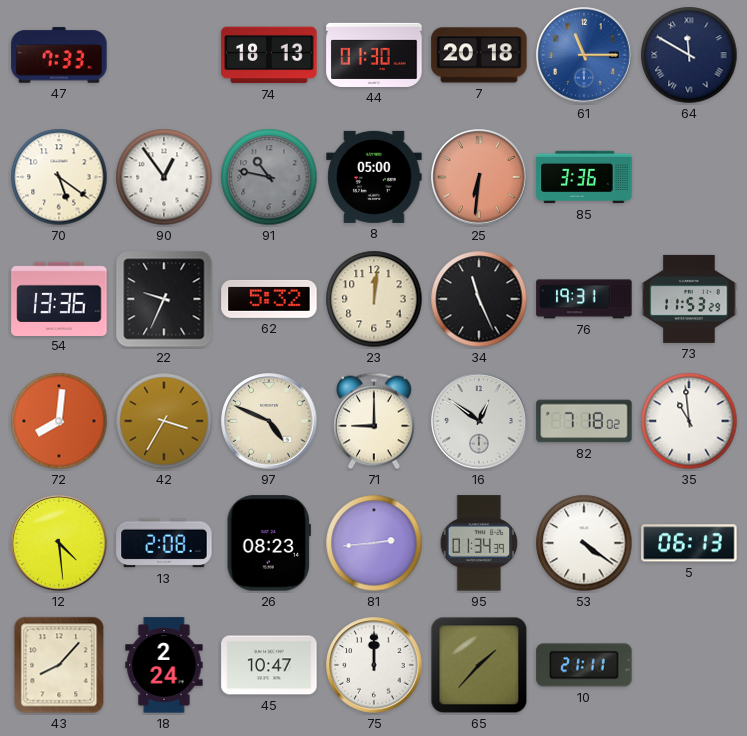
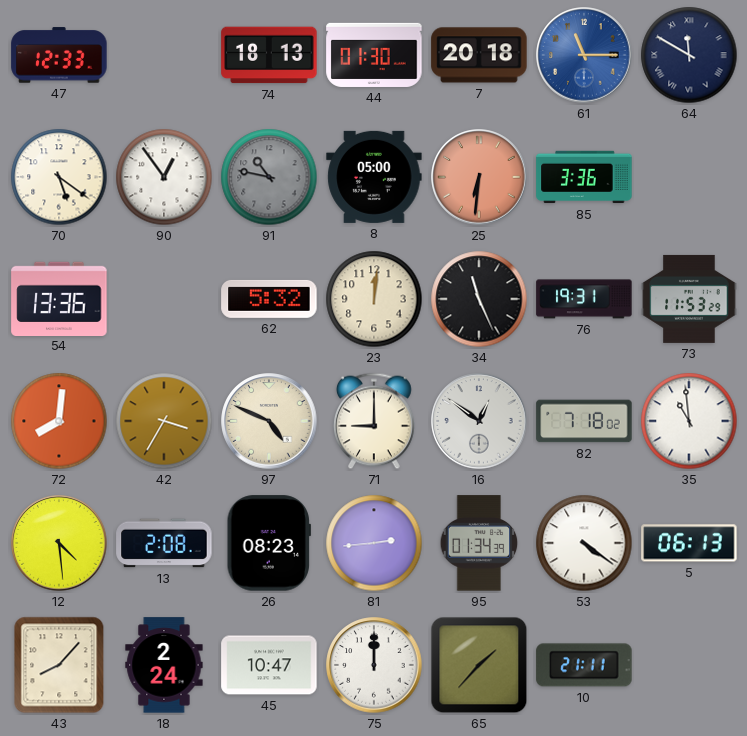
47: 7:33 -> 12:33 (59, 55)
22: 9:34 -> none (164, 299)
